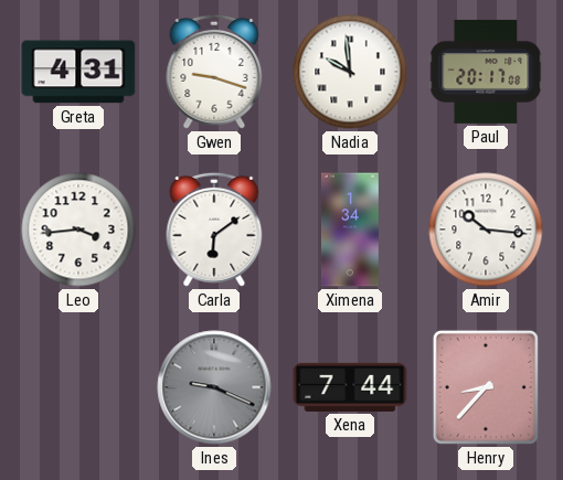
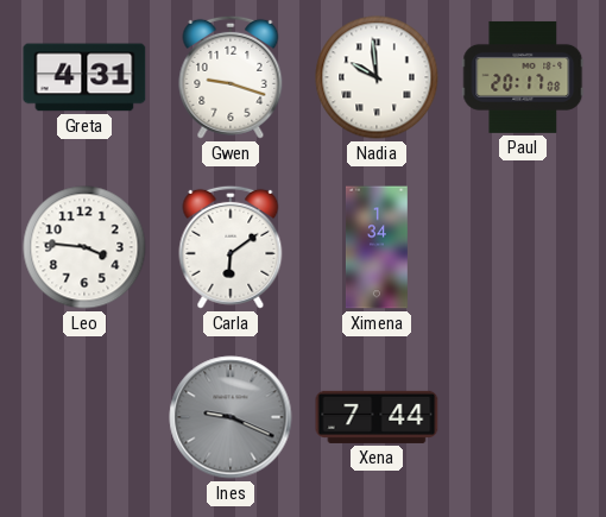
Leo: 3:44 -> 3:46 (84, 247)
Amir: 10:16 -> none (486, 230)
Henry: 8:37 -> none (486, 387)
